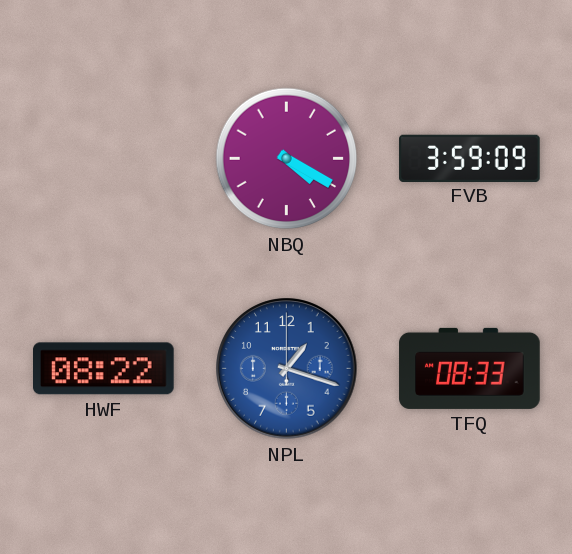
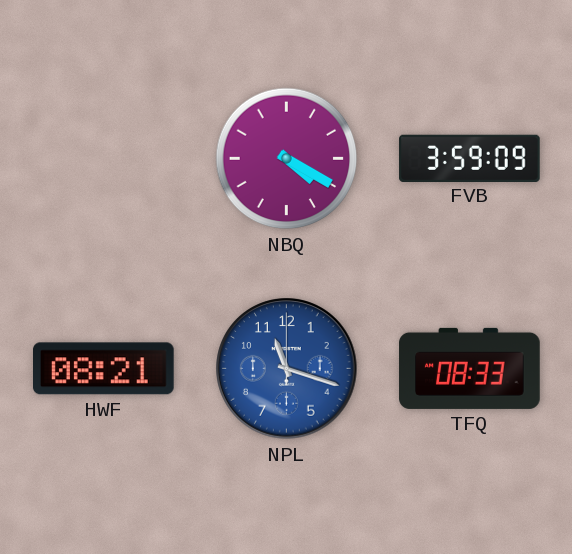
HWF: 08:22 -> 08:21 (104, 369)
NPL: 1:18 -> 11:18 (287, 369)
